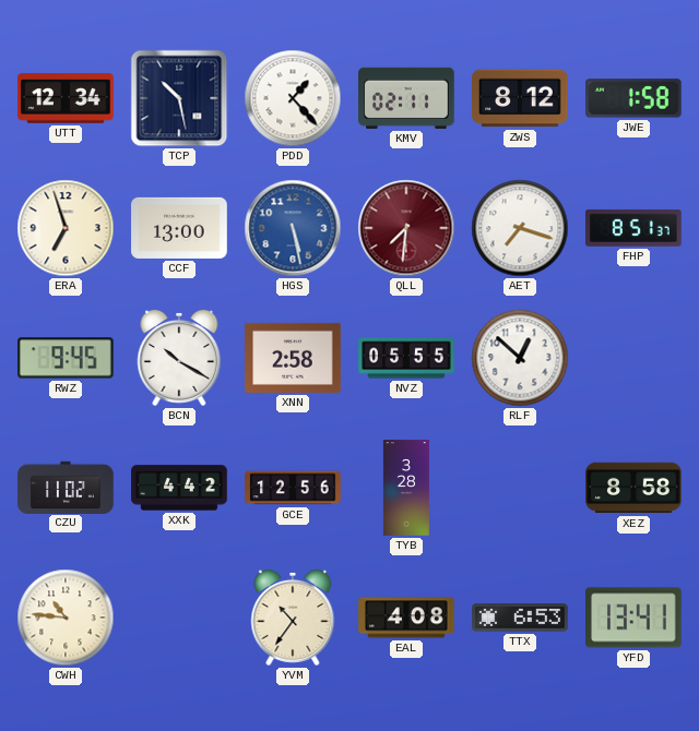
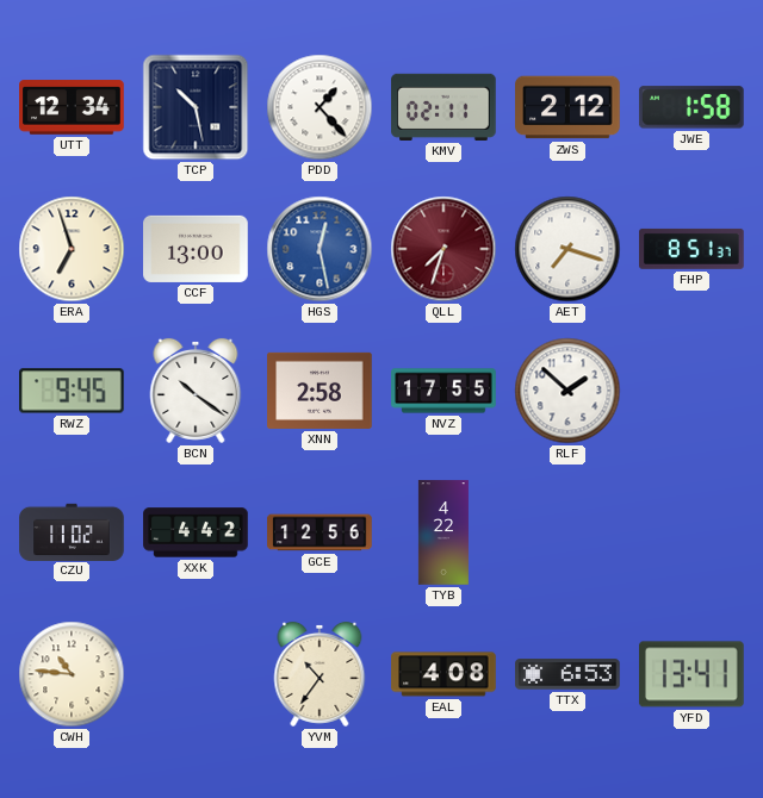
ZWS: 8:12 -> 2:12 (567, 107)
HGS: 5:28 -> 12:28 (320, 249)
QLL: 7:31 -> 7:33 (443, 249)
BCN: 10:20 -> 10:21 (196, 391)
NVZ: 05:55 -> 17:55 (443, 391)
RLF: 12:52 -> 1:52 (567, 391)
TYB: 3:28 -> 4:22 (443, 532)
XEZ: 8:58 -> none (633, 488)
